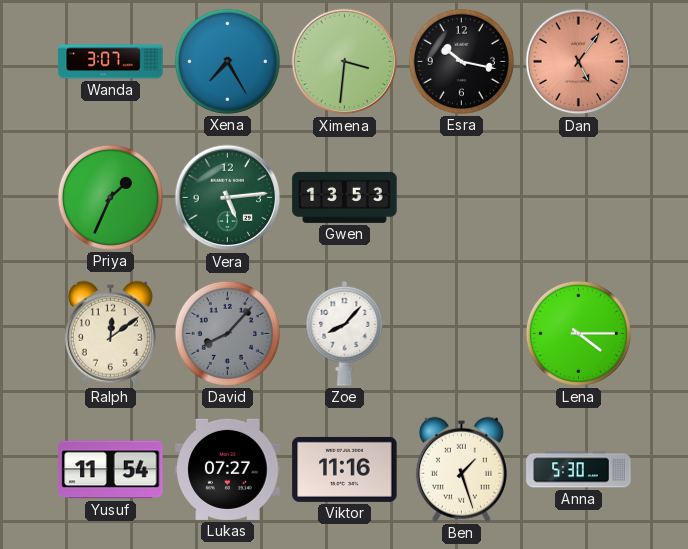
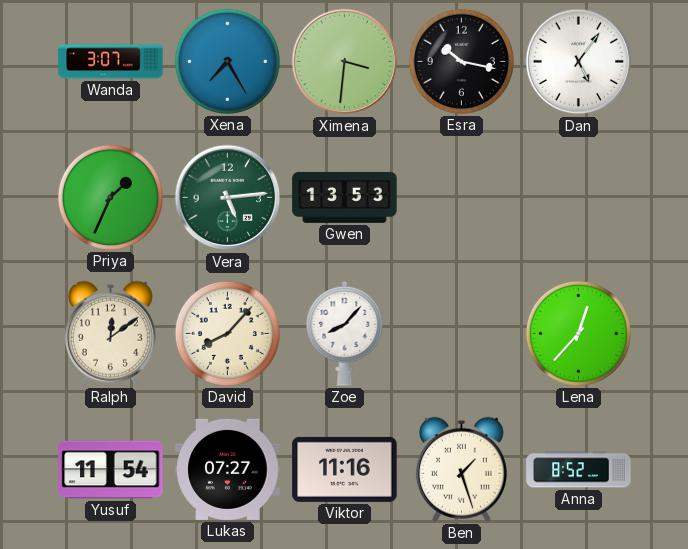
Dan dial: salmon -> white (579, 62)
David dial: grey -> cream (227, 333)
Lena: 4:15 -> 12:37 (578, 333)
Anna: 5:30 -> 8:52 (579, 470)
